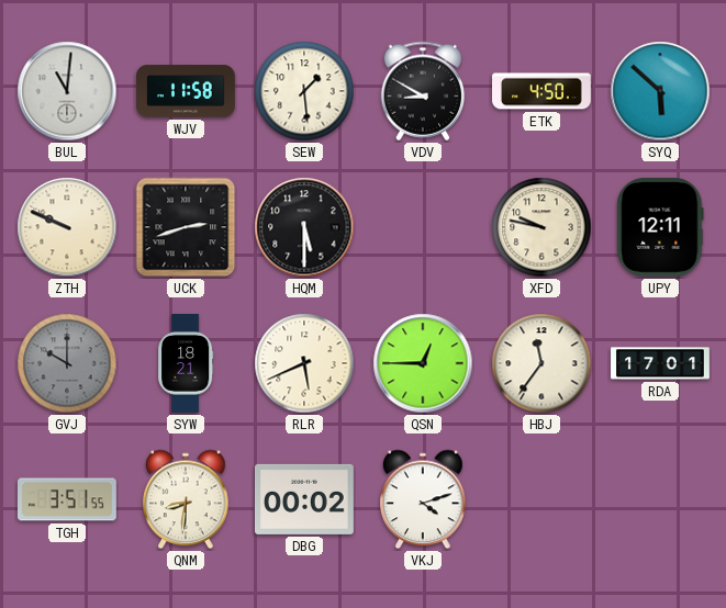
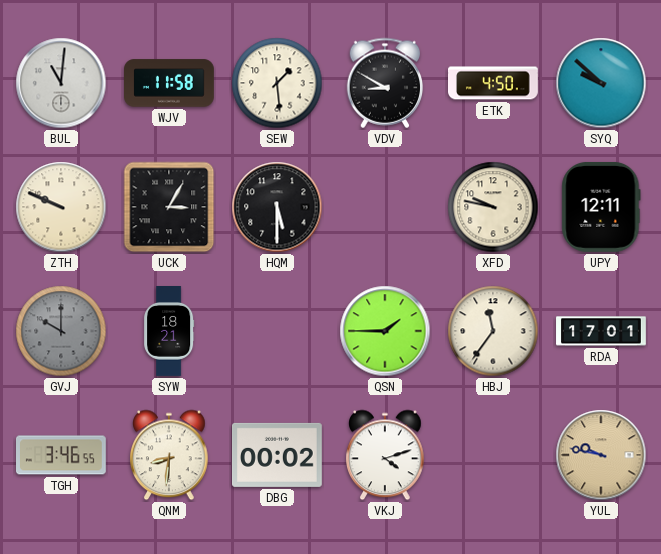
SYQ: 5:52 -> 9:52 (601, 83)
UCK: 2:42 -> 3:05 (169, 207)
RLR: 5:41 -> none (304, 363)
QSN: 12:45 -> 1:45 (385, 331)
TGH: 3:51 -> 3:46 (62, 455)
YUL: none -> 9:47 (601, 455)
